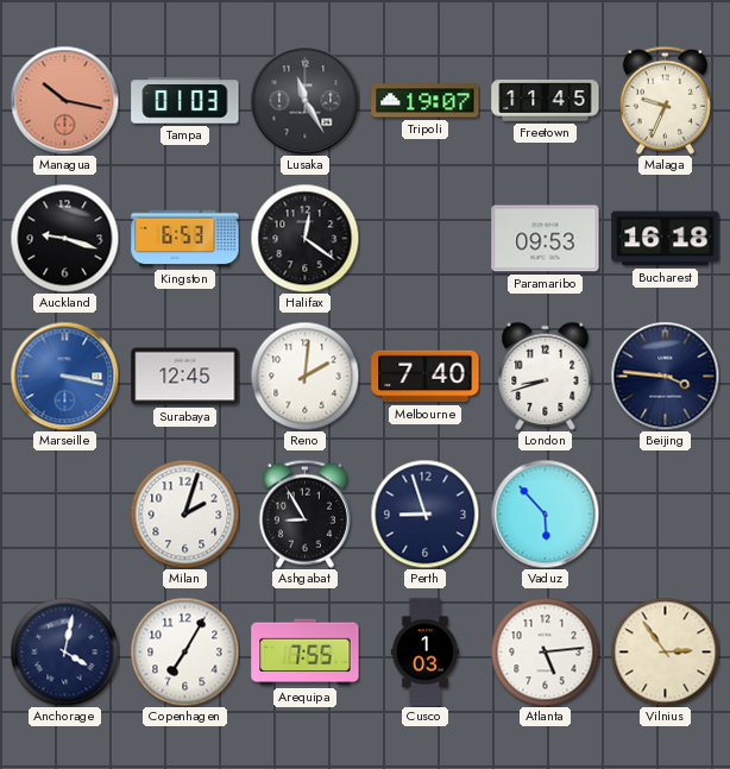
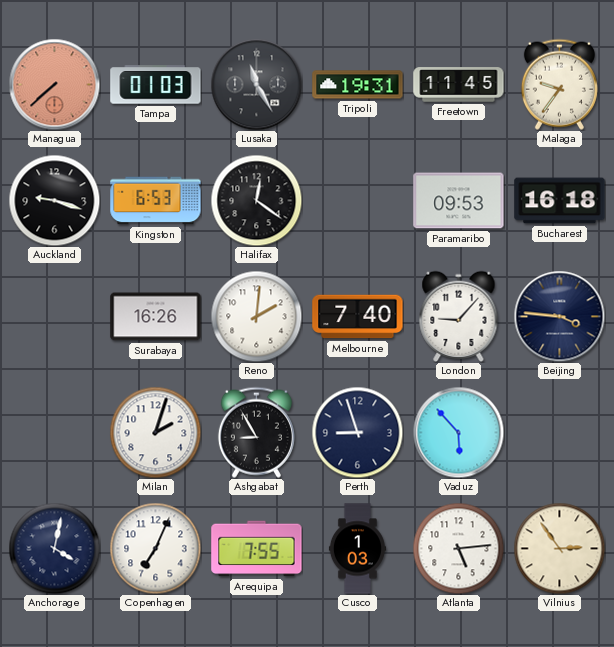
Managua: 10:17 -> 7:38 (54, 84)
Tripoli: 19:07 -> 19:31 (358, 85)
Malaga: 9:34 -> 9:36 (559, 84)
Marseille: 3:17 -> none (64, 376)
Surabaya: 12:45 -> 16:26 (156, 317)
London: 8:42 -> 9:07 (459, 316)
Copenhagen: 7:05 -> 7:04 (155, 548)
